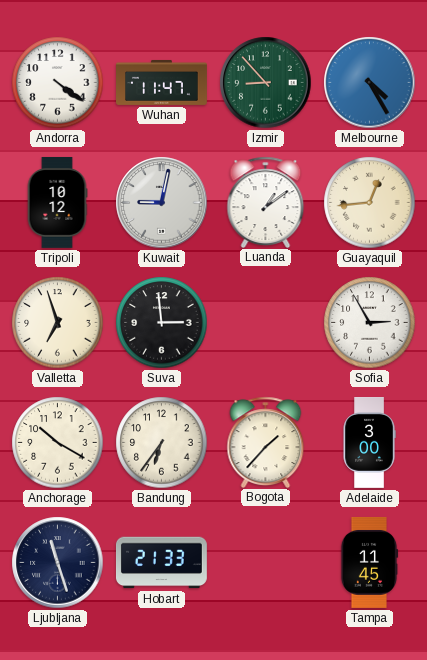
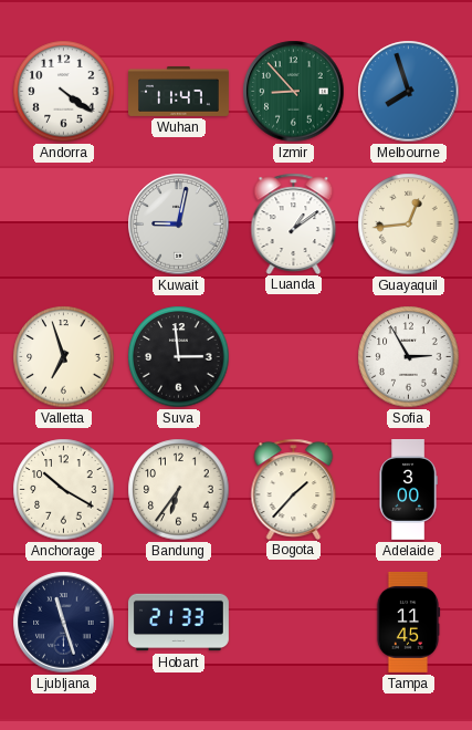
Melbourne: 4:25 -> 7:57 (409, 92)
Tripoli: 10:12 -> none (57, 203)
